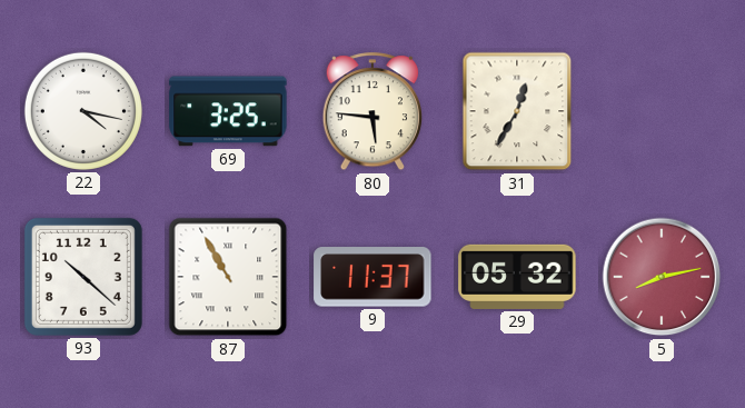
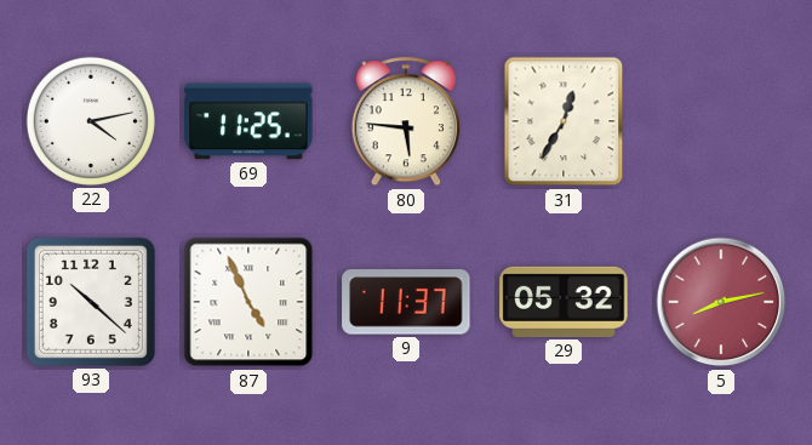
22: 4:17 -> 4:13 (91, 121)
69: 3:25 -> 11:25 (248, 121)
87: 10:55 -> 4:56 (248, 302)
